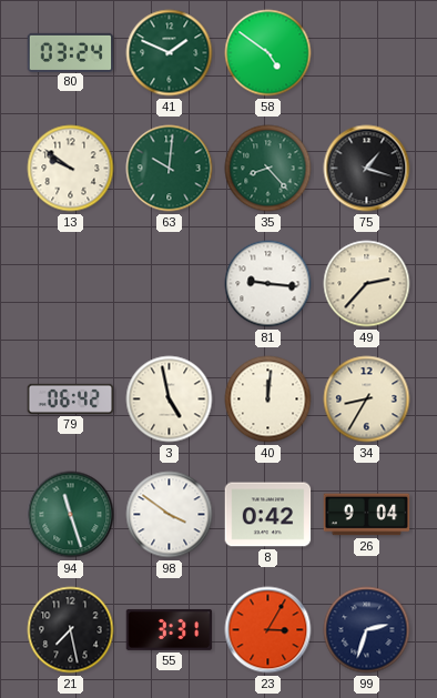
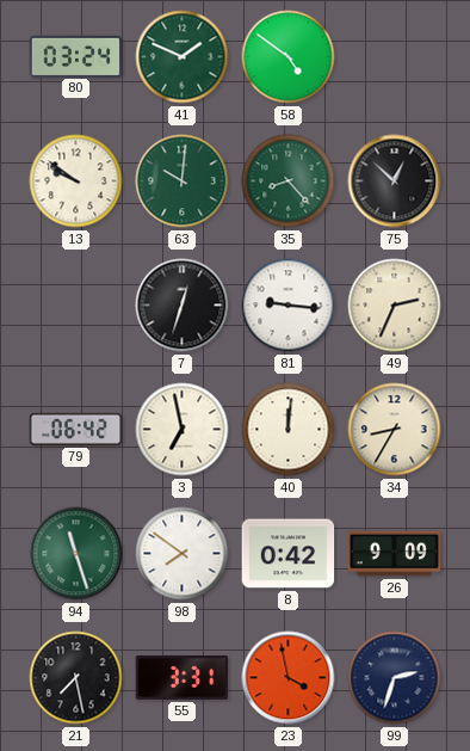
75: 1:18 -> 12:52 (395, 181)
7: none -> 12:33 (183, 306)
49: 2:37 -> 2:34 (395, 306)
3: 4:58 -> 6:58 (183, 430)
98: 3:51 -> 7:51 (183, 554)
26: 9:04 -> 9:09 (395, 554)
23: 3:05 -> 3:58 (289, 678)
